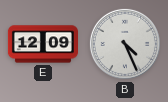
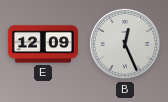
B: 4:26 -> 12:26 (125, 44)
